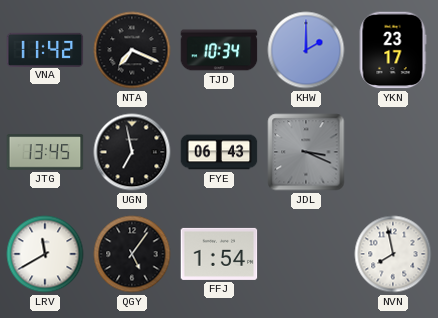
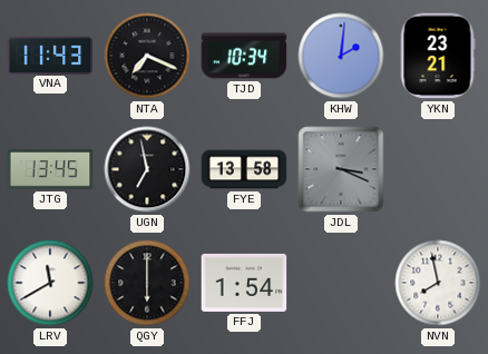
VNA: 11:42 -> 11:43 (50, 55)
KHW: 2:00 -> 2:01 (341, 56)
YKN: 23:17 -> 23:21 (438, 56)
FYE: 06:43 -> 13:58 (244, 169)
QGY: 5:06 -> 6:00 (147, 283)
